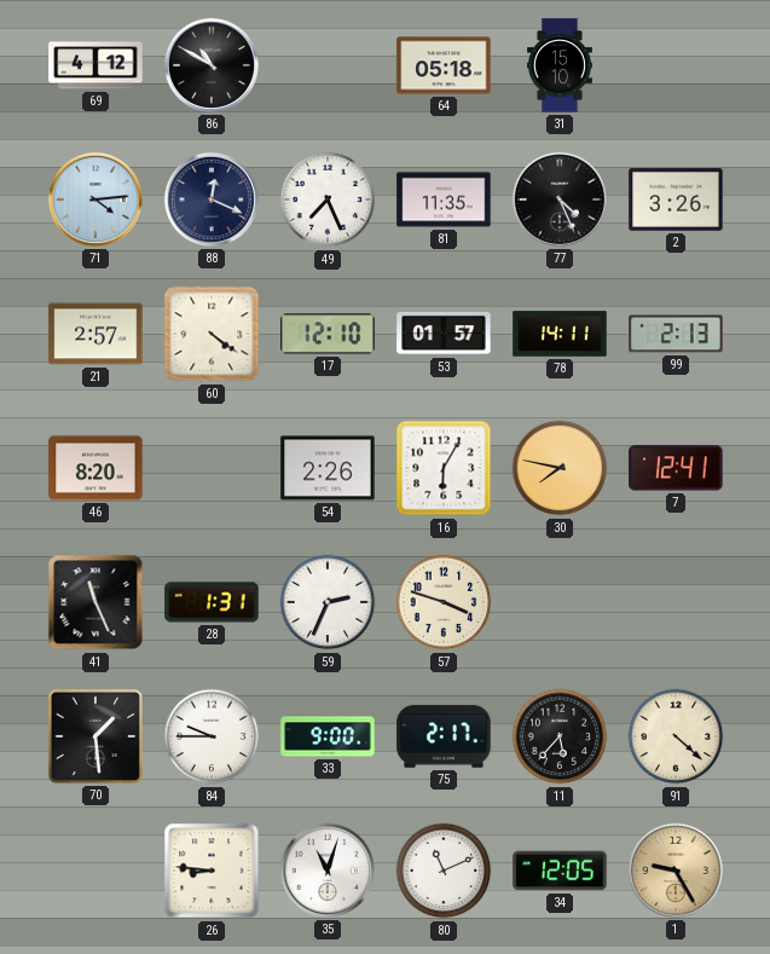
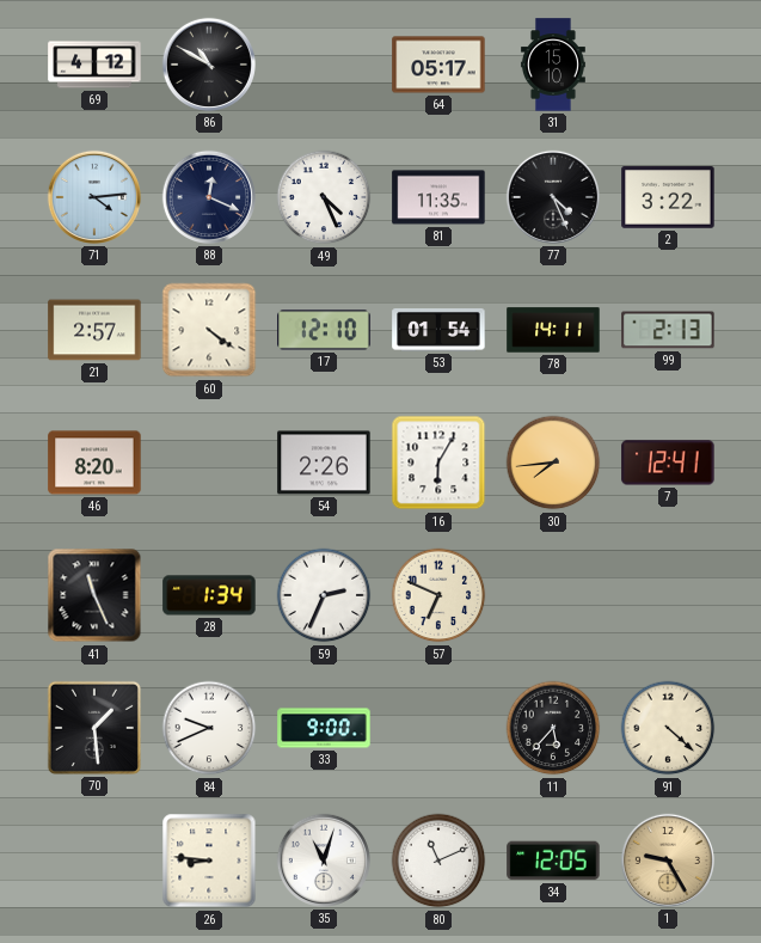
64: 05:18 -> 05:17 (438, 65)
49: 7:26 -> 4:26 (324, 197)
2: 3:26 -> 3:22 (668, 197)
53: 01:57 -> 01:54 (438, 330)
30: 7:47 -> 7:44 (553, 463)
28: 1:31 -> 1:34 (209, 595)
57: 3:48 -> 6:49 (438, 595)
84: 9:45 -> 9:41 (209, 728)
75: 2:17 -> none (444, 736)
